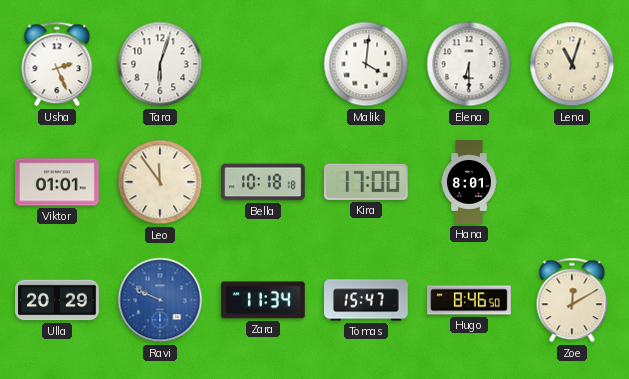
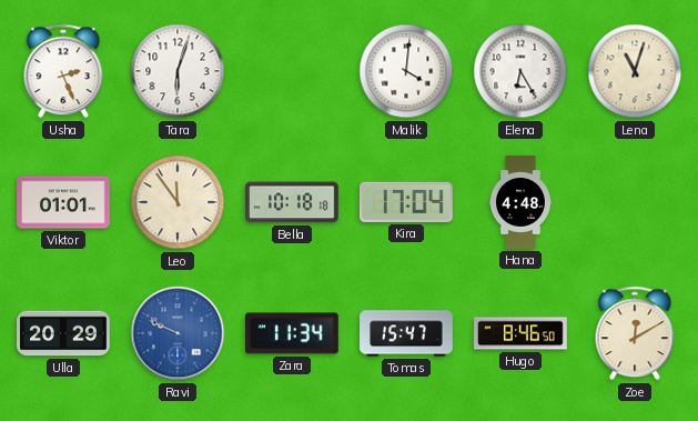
Elena: 6:30 -> 6:25 (520, 71)
Kira: 17:00 -> 17:04 (407, 202)
Hana: 8:01 -> 4:48 (520, 202)
